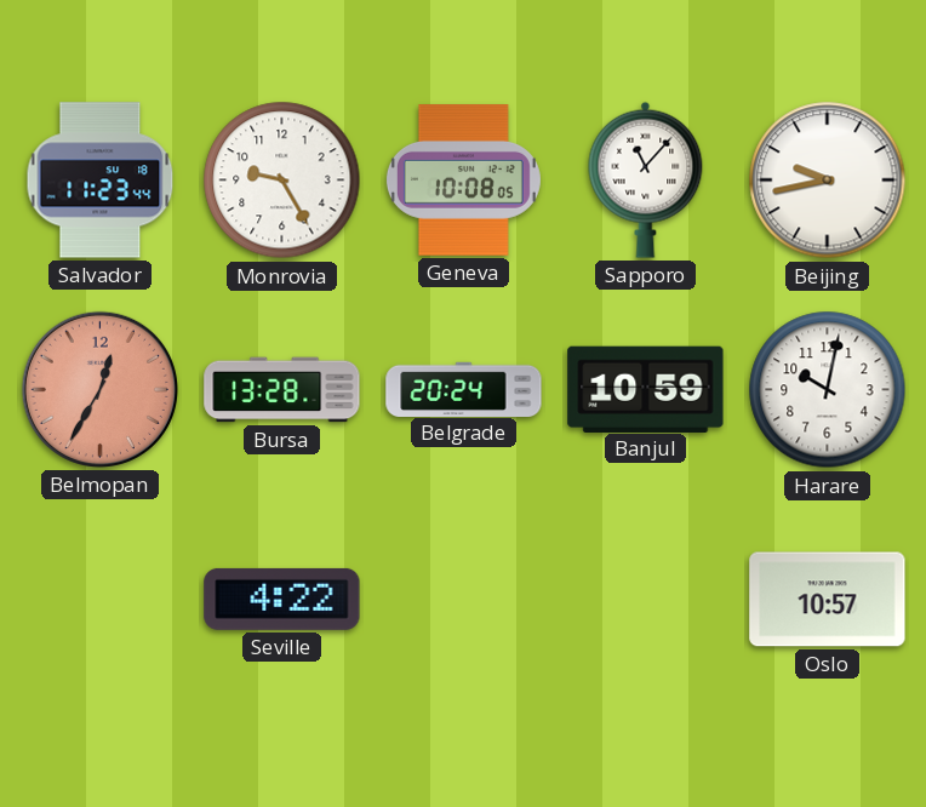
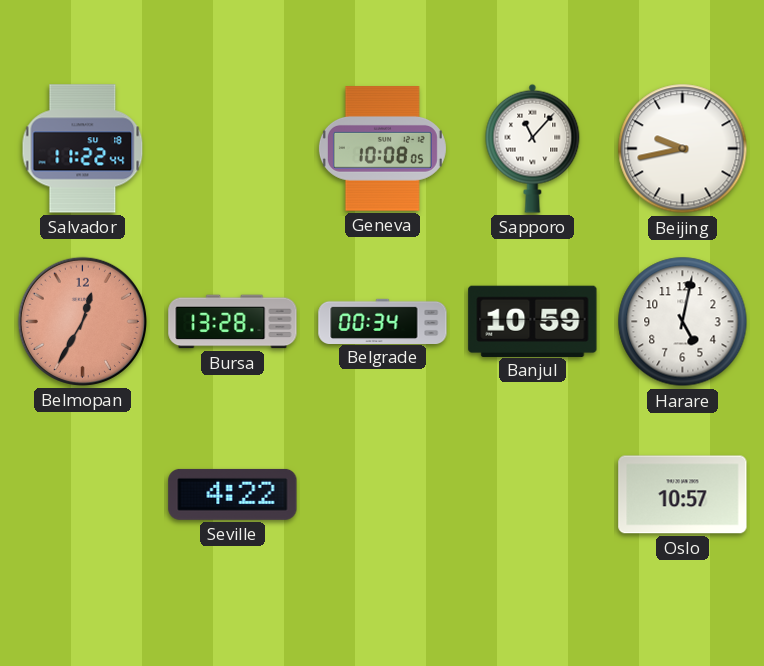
Salvador: 11:23 -> 11:22 (83, 149)
Monrovia: 9:25 -> none (282, 181)
Belgrade: 20:24 -> 00:34 (383, 321)
Harare: 10:02 -> 5:02 (683, 322)
